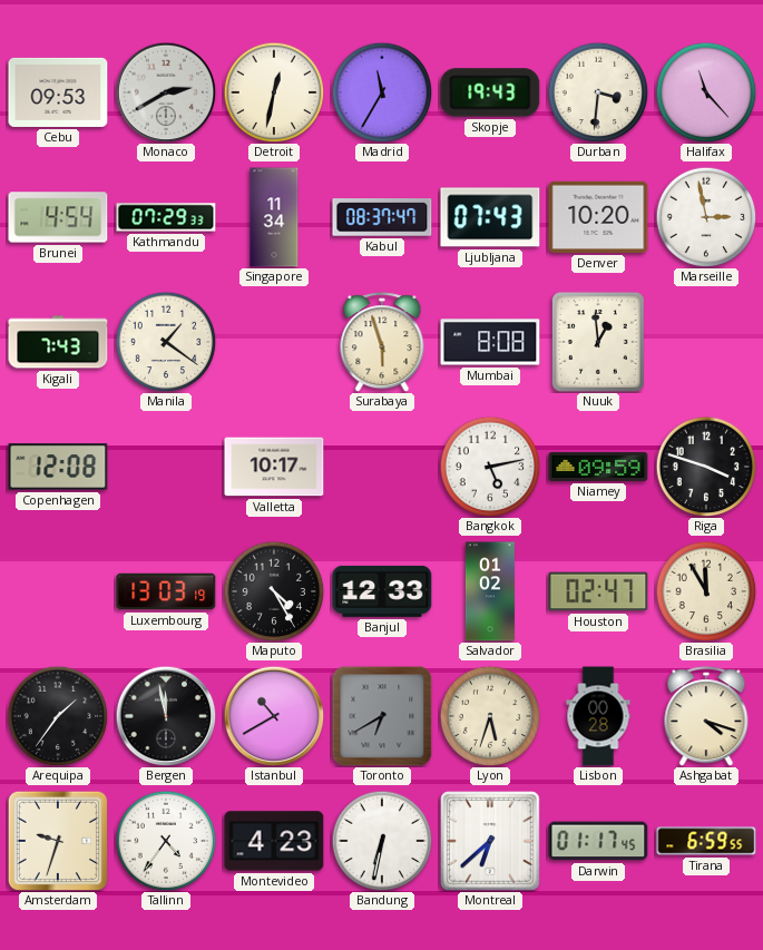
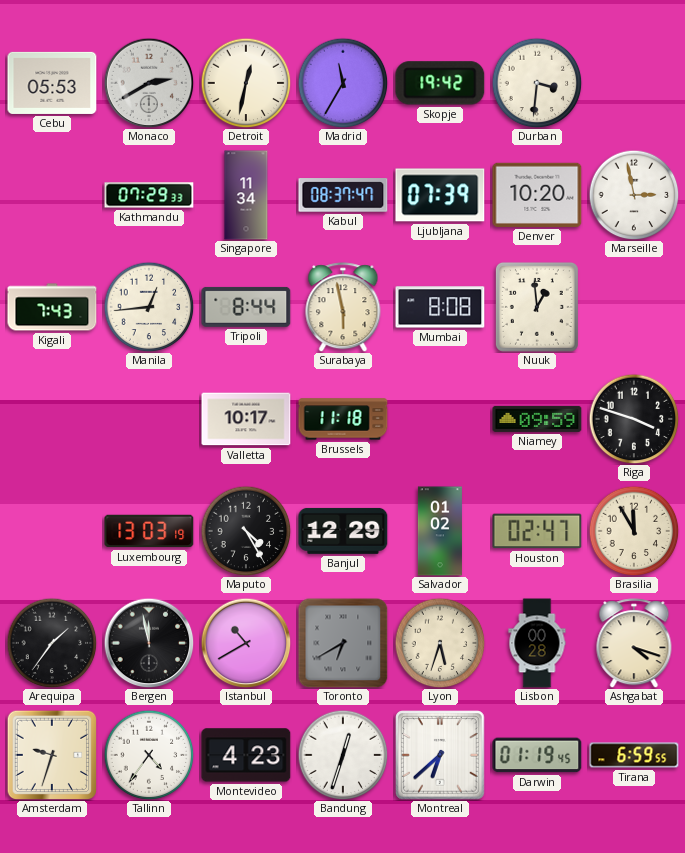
Cebu: 09:53 -> 05:53 (52, 83)
Skopje: 19:43 -> 19:42 (440, 83)
Halifax: 11:23 -> none (706, 92)
Brunei: 4:54 -> none (58, 217)
Ljubljana: 07:43 -> 07:39 (440, 195)
Manila: 1:21 -> 12:44 (149, 307)
Tripoli: none -> 8:44 (246, 307)
Surabaya: 5:57 -> 5:58 (343, 307)
Copenhagen: 12:08 -> none (58, 467)
Brussels: none -> 11:18 (343, 419)
Bangkok: 5:13 -> none (490, 467)
Banjul: 12:33 -> 12:29 (343, 531)
Bandung: 6:32 -> 12:33 (343, 755)
Darwin: 01:17 -> 01:19 (537, 755)
